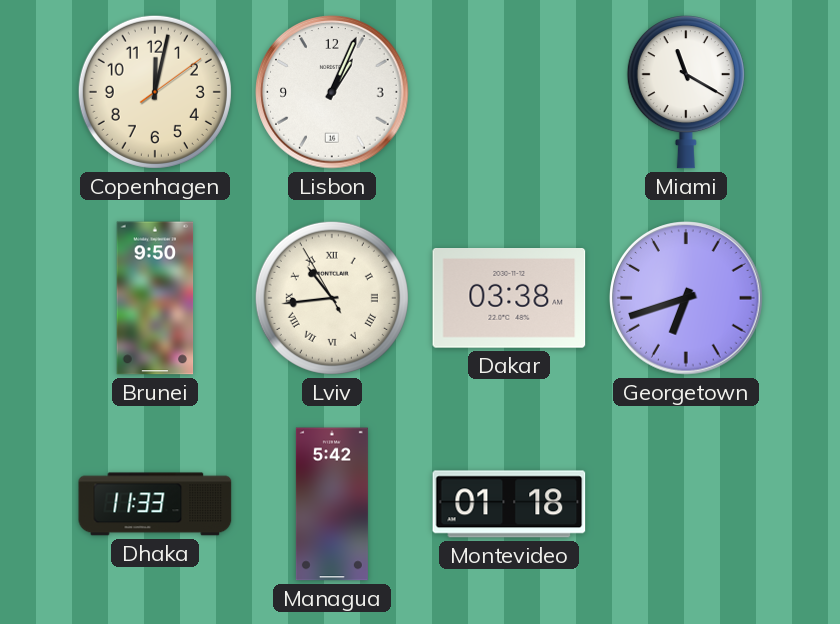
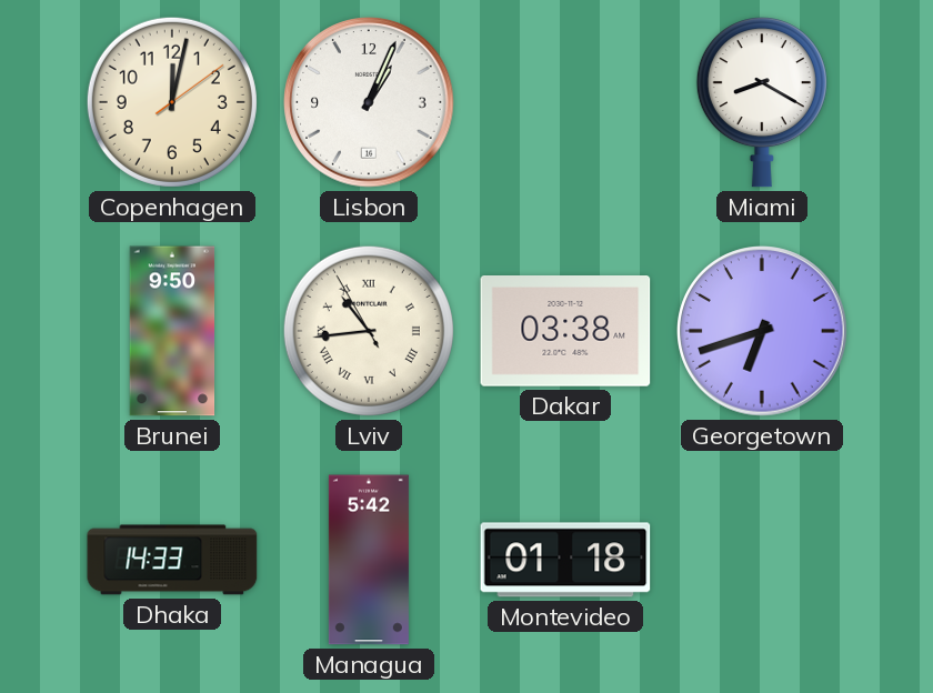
Miami: 11:20 -> 8:20 (762, 102)
Dhaka: 11:33 -> 14:33 (172, 560)
